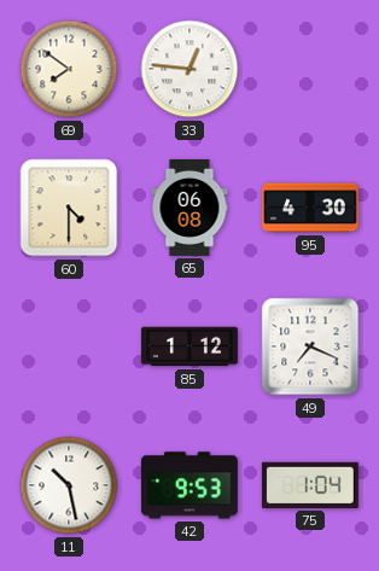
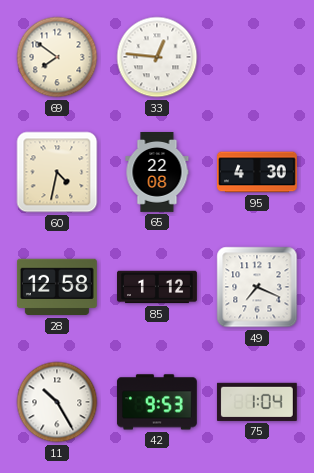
60: 4:30 -> 4:32 (57, 172)
65: 06:08 -> 22:08 (157, 173)
28: none -> 12:58 (57, 287)
11: 10:28 -> 10:25 (57, 402)
